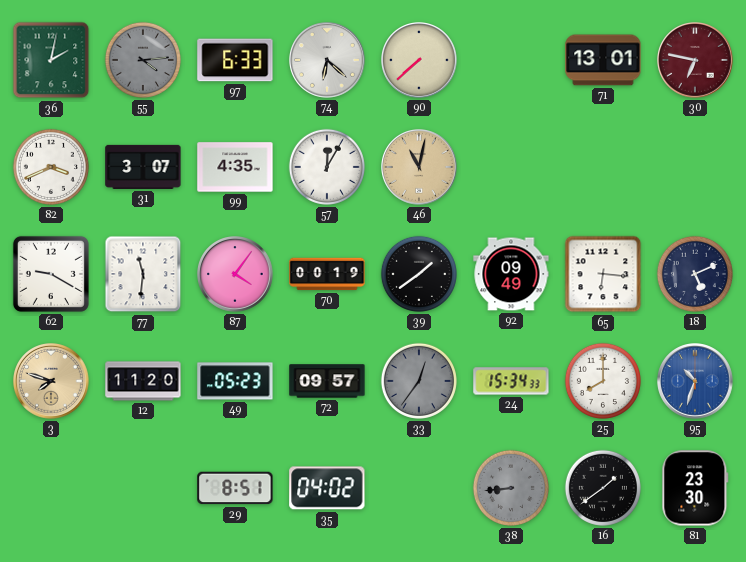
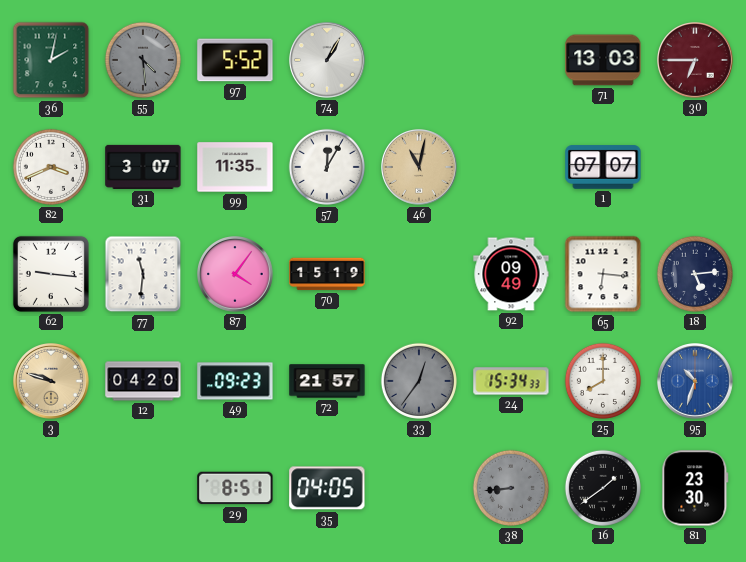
55: 4:14 -> 4:29 (143, 60)
97: 6:33 -> 5:52 (235, 60)
74: 6:22 -> 1:05 (327, 60)
90: 7:38 -> none (419, 60)
71: 13:01 -> 13:03 (603, 60)
30: 6:47 -> 6:45 (695, 60)
99: 4:35 -> 11:35 (235, 167)
1: none -> 07:07 (603, 167)
62: 9:20 -> 9:16 (51, 274)
70: 00:19 -> 15:19 (327, 274)
39: 1:39 -> none (419, 274)
18: 5:11 -> 5:14 (695, 274)
3: 7:48 -> 9:48 (51, 381)
12: 11:20 -> 04:20 (143, 381)
49: 05:23 -> 09:23 (235, 381)
72: 09:57 -> 21:57 (327, 381)
35: 04:02 -> 04:05 (327, 488)
